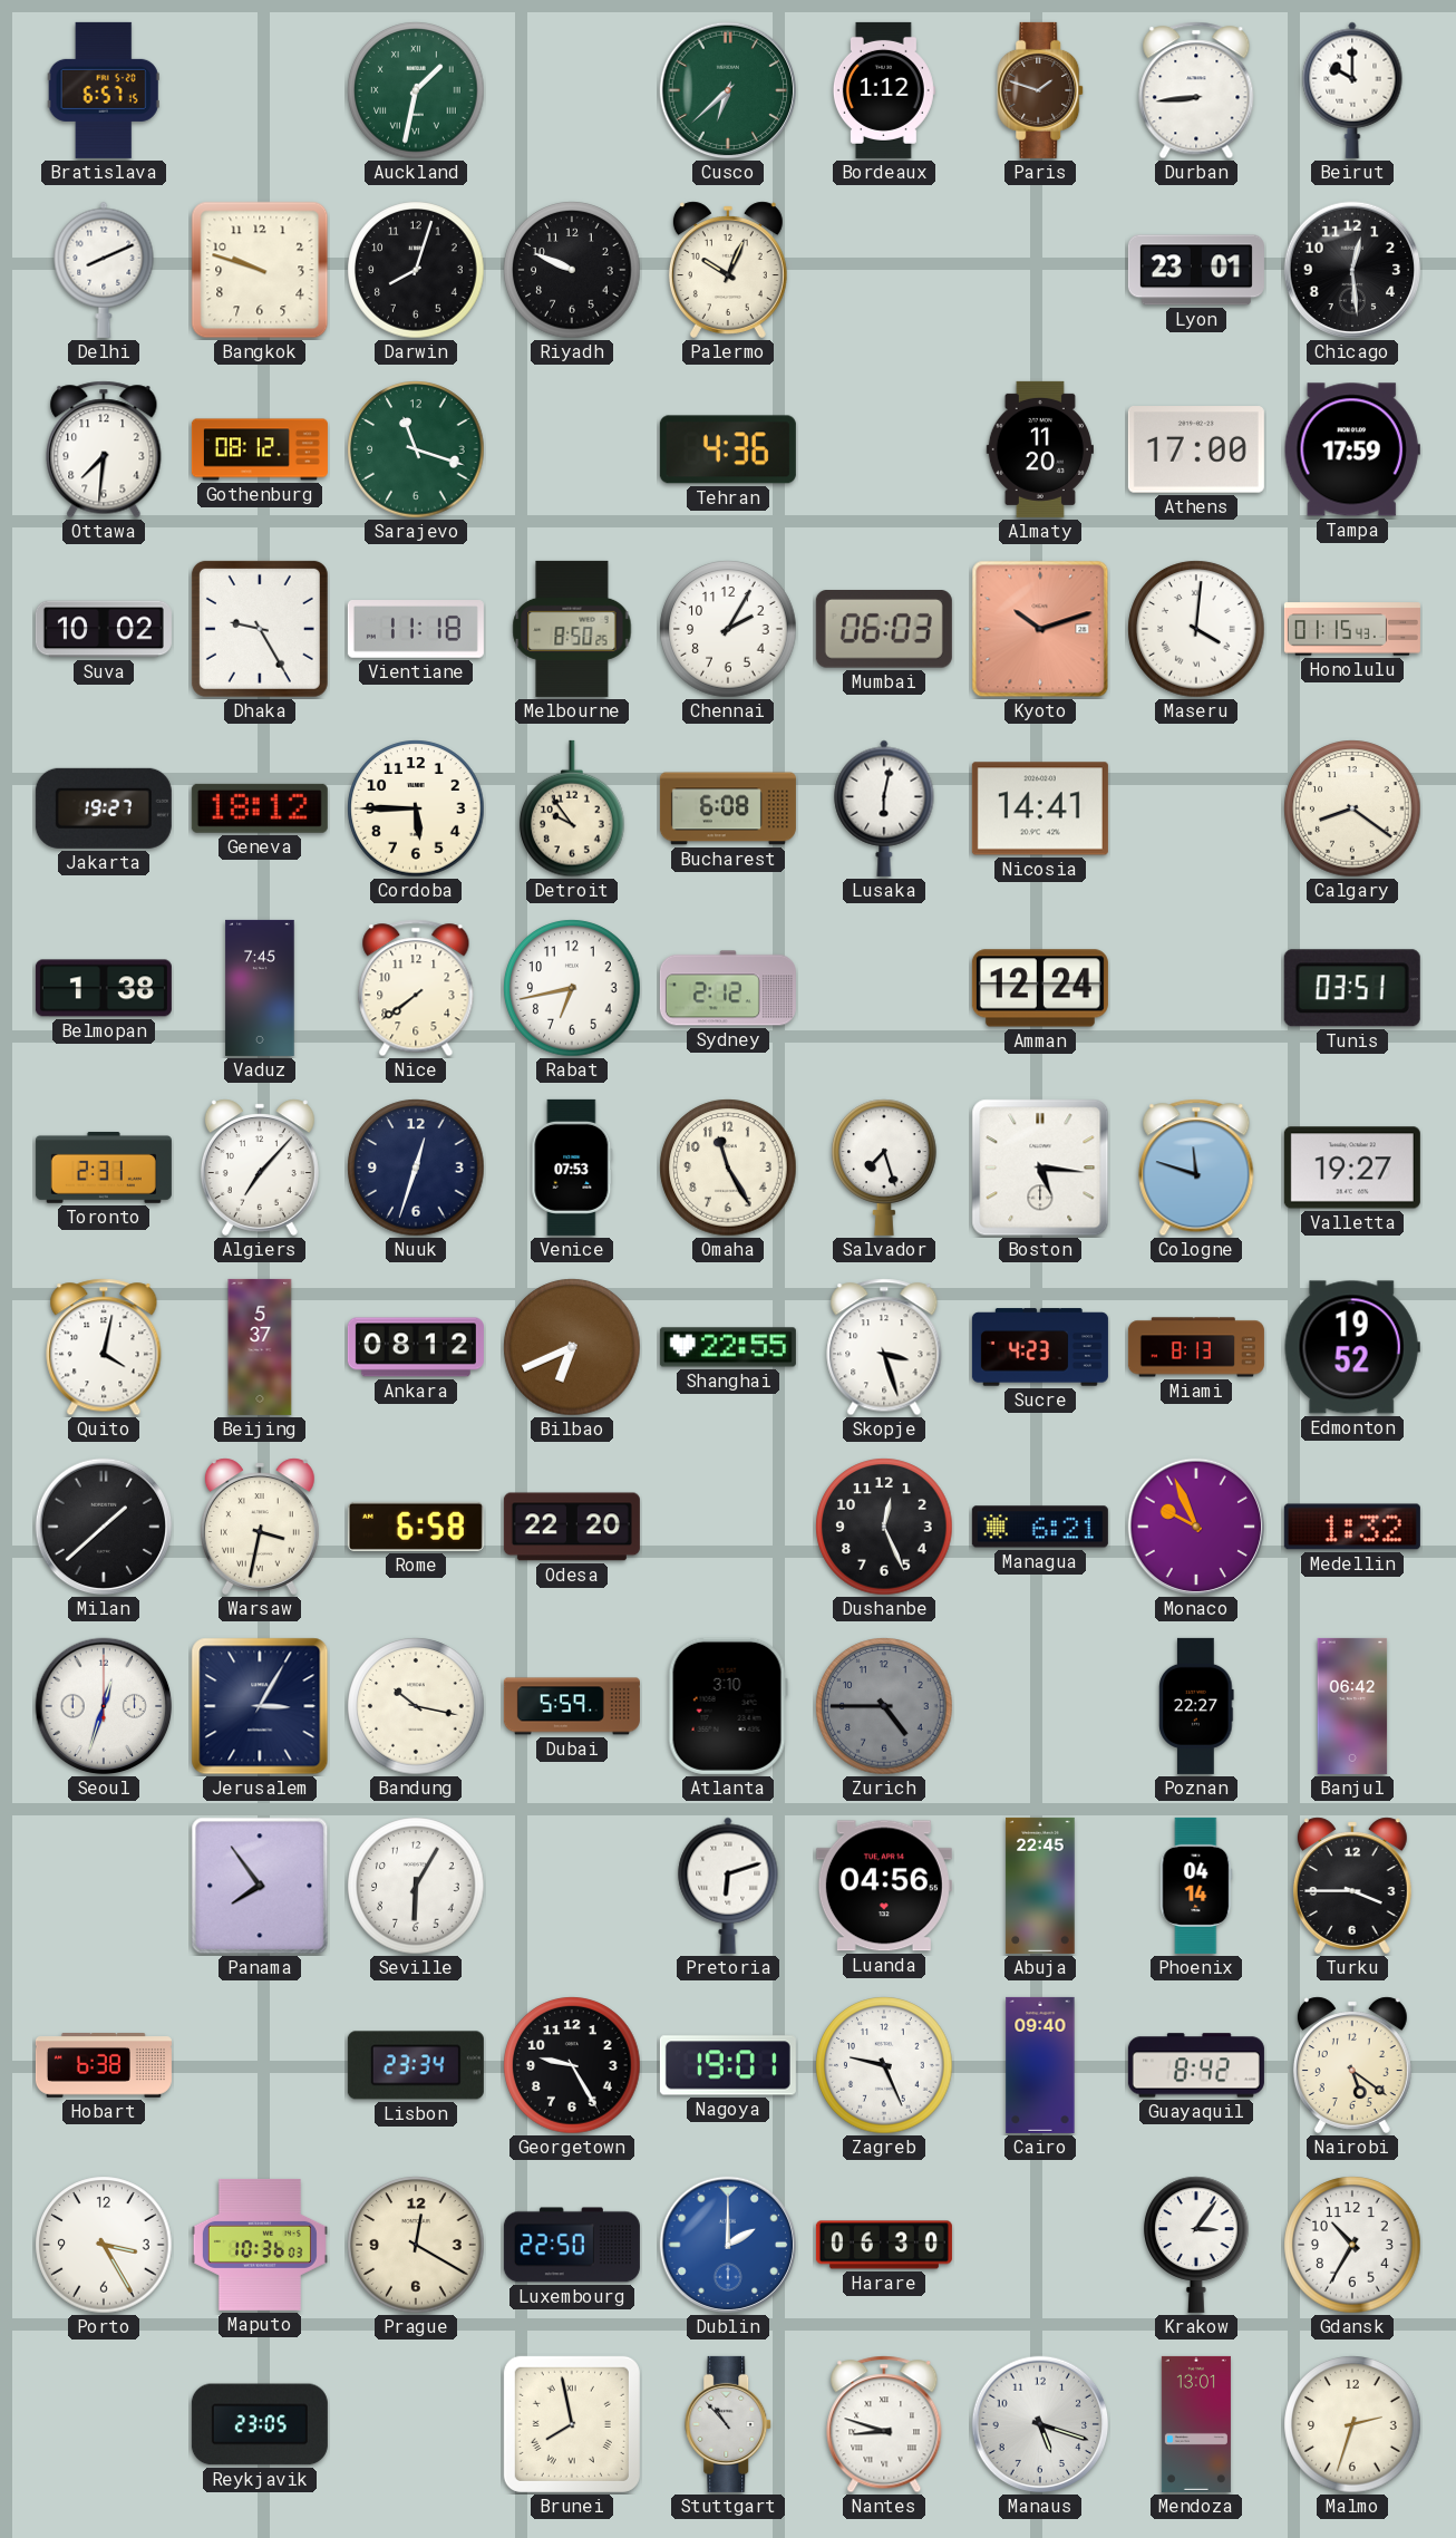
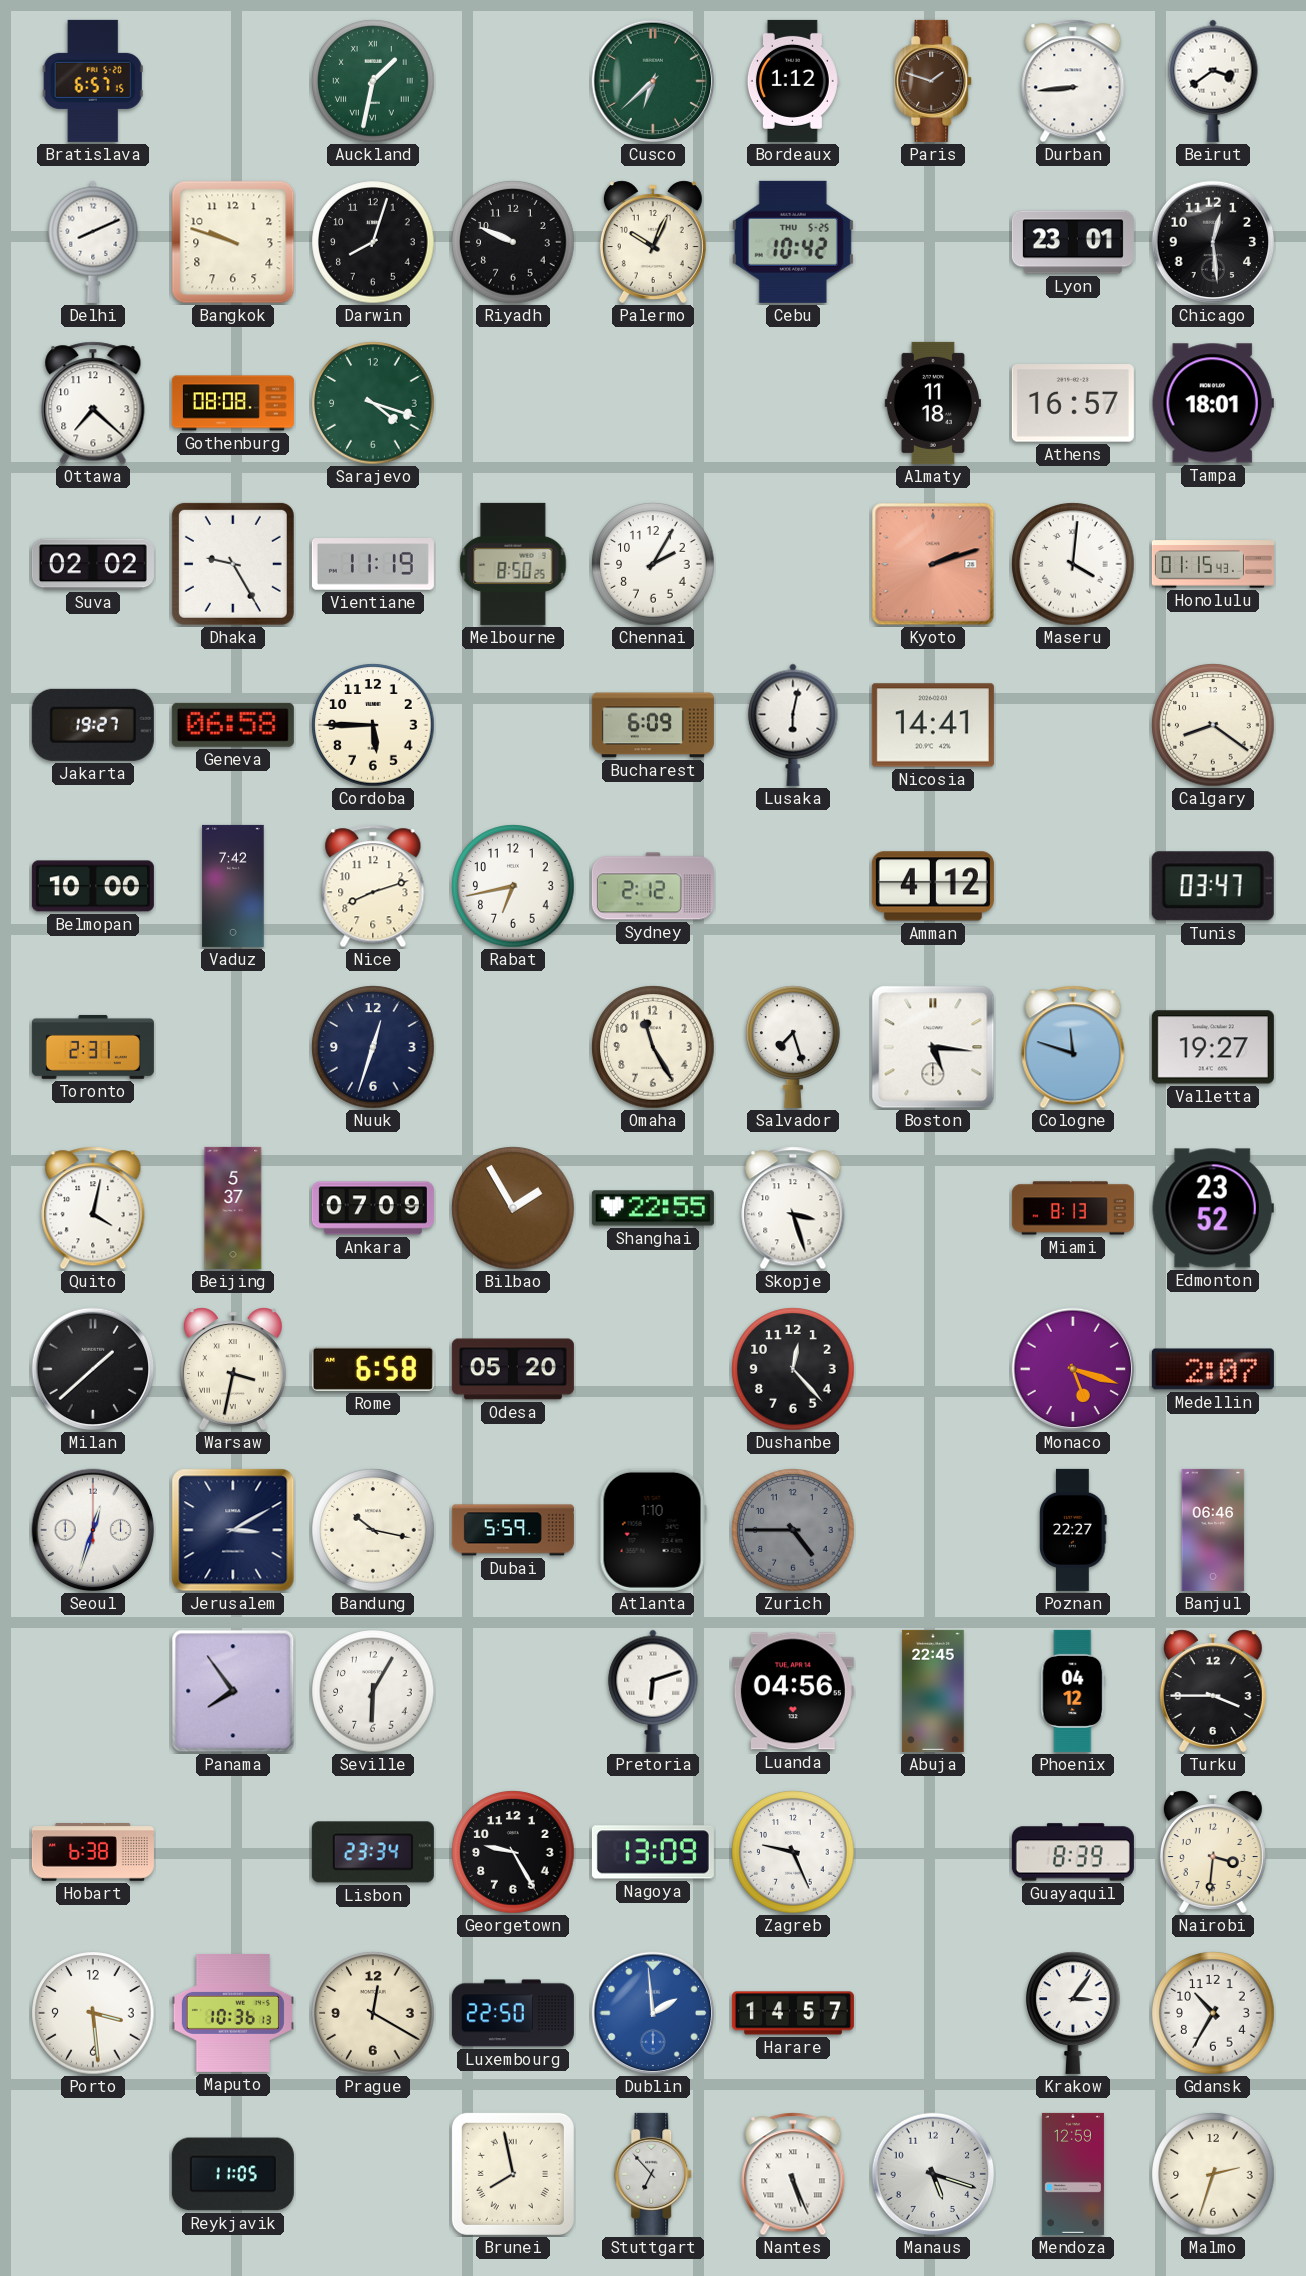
Beirut: 10:00 -> 3:39 (1213, 81)
Cebu: none -> 10:42 (793, 242)
Ottawa: 7:31 -> 7:22 (93, 403)
Gothenburg: 08:12 -> 08:08 (233, 403)
Sarajevo: 11:18 -> 4:18 (373, 403)
Tehran: 4:36 -> none (728, 449)
Almaty: 11:20 -> 11:18 (933, 403)
Athens: 17:00 -> 16:57 (1073, 403)
Tampa: 17:59 -> 18:01 (1213, 403)
Suva: 10:02 -> 02:02 (93, 564)
Vientiane: 11:18 -> 11:19 (373, 565)
Mumbai: 06:03 -> none (884, 629)
Kyoto: 10:12 -> 2:12 (933, 564)
Geneva: 18:12 -> 06:58 (233, 725)
Detroit: 9:54 -> none (572, 808)
Bucharest: 6:08 -> 6:09 (653, 725)
Belmopan: 1:38 -> 10:00 (93, 886)
Vaduz: 7:45 -> 7:42 (233, 886)
Nice: 7:39 -> 8:12 (373, 886)
Amman: 12:24 -> 4:12 (933, 886)
Tunis: 03:51 -> 03:47 (1213, 886)
Algiers: 7:07 -> none (260, 1168)
Venice: 07:53 -> none (572, 1168)
Ankara: 08:12 -> 07:09 (373, 1208)
Bilbao: 6:41 -> 1:55 (513, 1208)
Sucre: 4:23 -> none (1040, 1347)
Edmonton: 19:52 -> 23:52 (1213, 1208)
Odesa: 22:20 -> 05:20 (513, 1369)
Dushanbe: 12:26 -> 12:23 (793, 1369)
Managua: 6:21 -> none (1040, 1527)
Monaco: 9:56 -> 5:18 (1073, 1369)
Medellin: 1:32 -> 2:07 (1213, 1369)
Jerusalem: 3:05 -> 3:10 (233, 1530)
Atlanta: 3:10 -> 1:10 (653, 1530)
Banjul: 06:42 -> 06:46 (1213, 1530)
Phoenix: 04:14 -> 04:12 (1073, 1691)
Nagoya: 19:01 -> 13:09 (653, 1852)
Cairo: 09:40 -> none (1040, 2065)
Guayaquil: 8:42 -> 8:39 (1073, 1852)
Nairobi: 5:21 -> 3:31 (1213, 1852)
Porto: 3:25 -> 3:29 (93, 2013)
Maputo: 10:36:03 -> 10:36:13 (233, 2013)
Dublin: 2:00 -> 1:59 (653, 2013)
Harare: 06:30 -> 14:57 (793, 2013)
Reykjavik: 23:05 -> 11:05 (233, 2174)
Stuttgart: 10:53 -> 6:53 (654, 2174)
Nantes: 8:48 -> 5:26 (793, 2174)
Mendoza: 13:01 -> 12:59 (1073, 2174)
